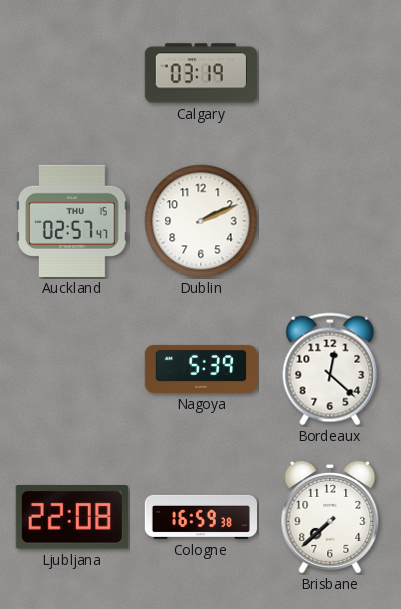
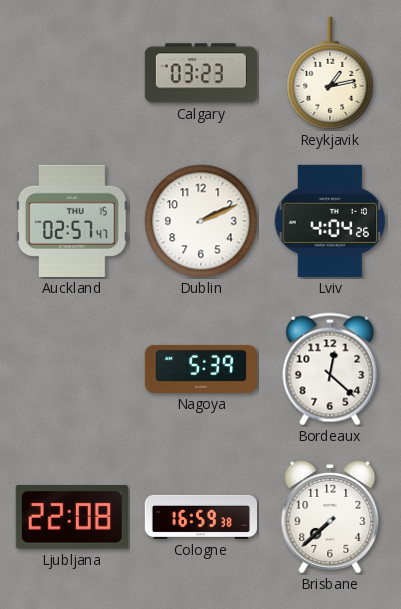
Calgary: 03:19 -> 03:23 (201, 73)
Reykjavik: none -> 1:13 (330, 73)
Lviv: none -> 4:04 (330, 221)
